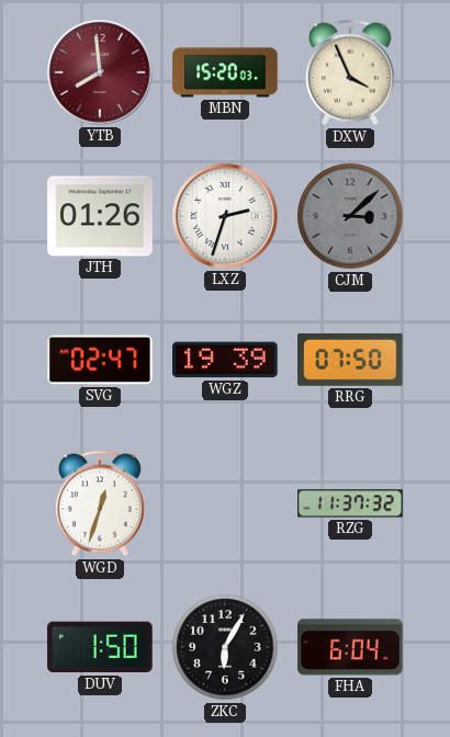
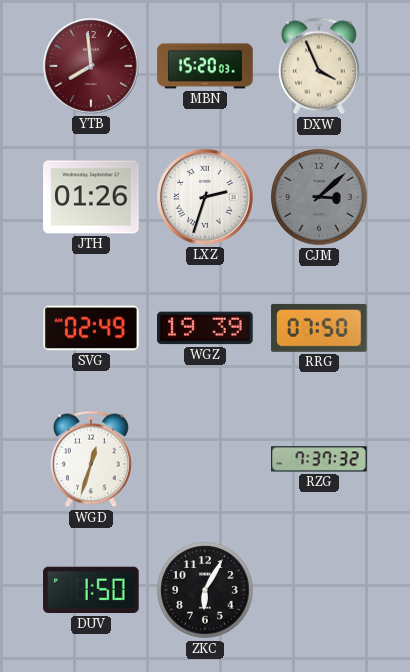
SVG: 02:47 -> 02:49 (91, 328)
RZG: 11:37 -> 7:37 (319, 459)
FHA: 6:04 -> none (350, 647)
